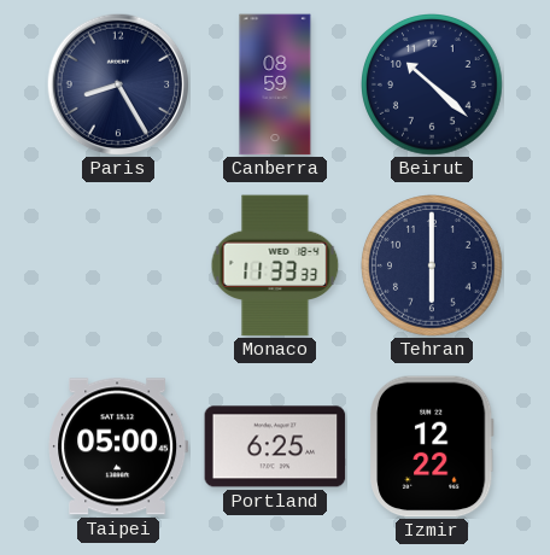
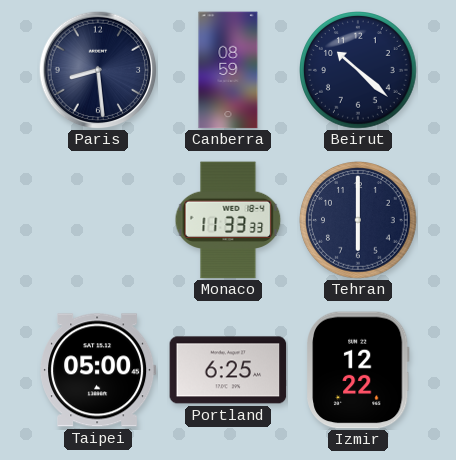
Paris: 8:25 -> 8:29 (98, 70)
